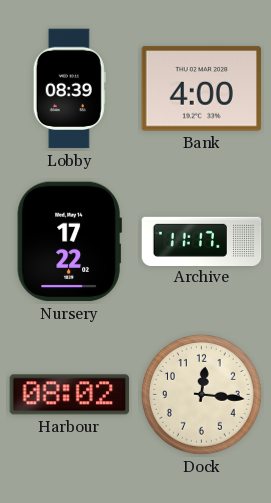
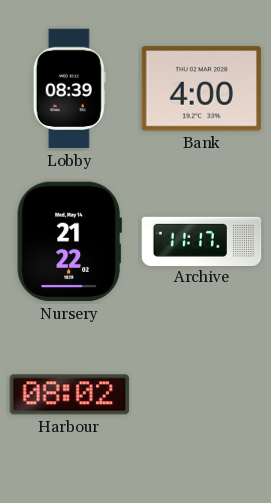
Nursery: 17:22 -> 21:22 (69, 242)
Dock: 12:16 -> none (201, 394)
